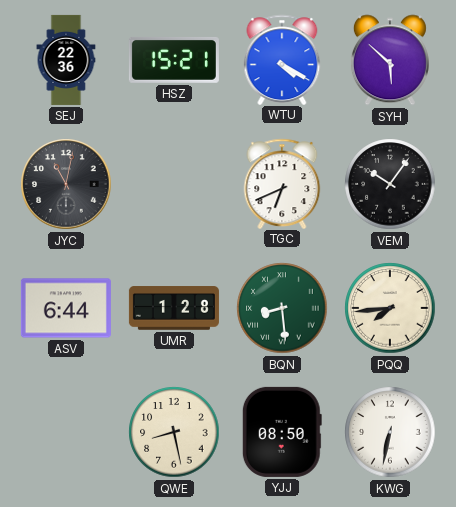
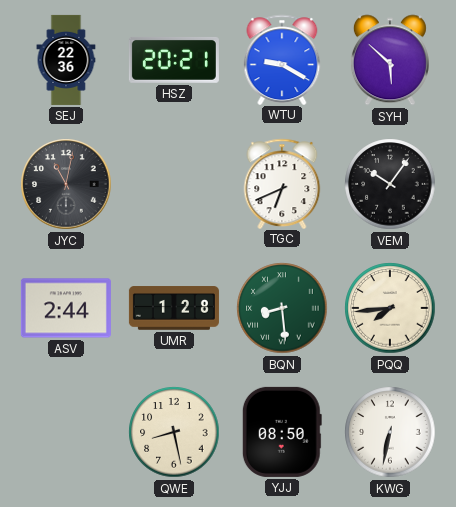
HSZ: 15:21 -> 20:21 (174, 60)
WTU: 4:20 -> 9:20 (282, 59)
ASV: 6:44 -> 2:44 (66, 308)
